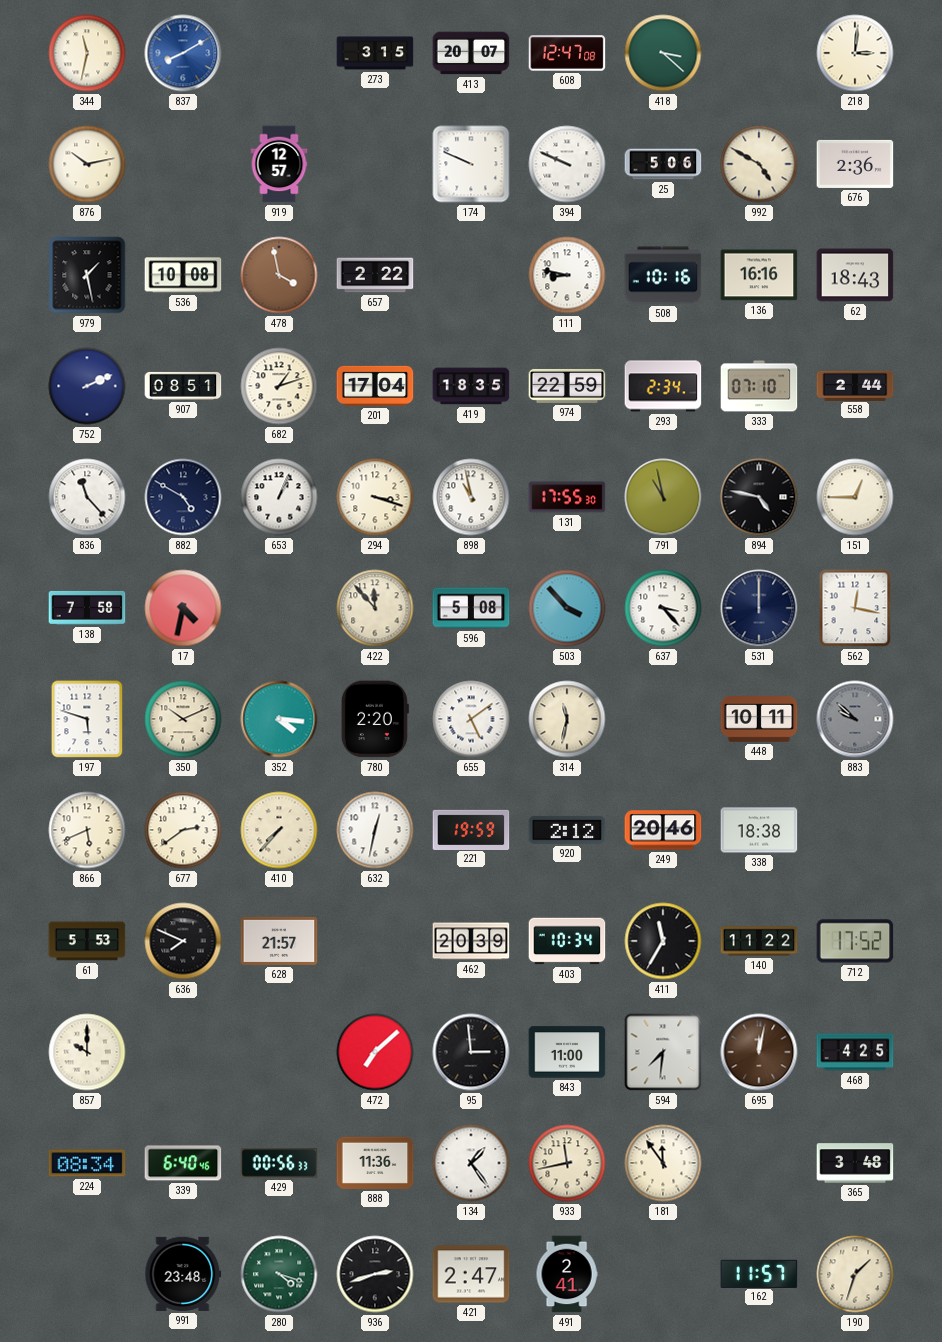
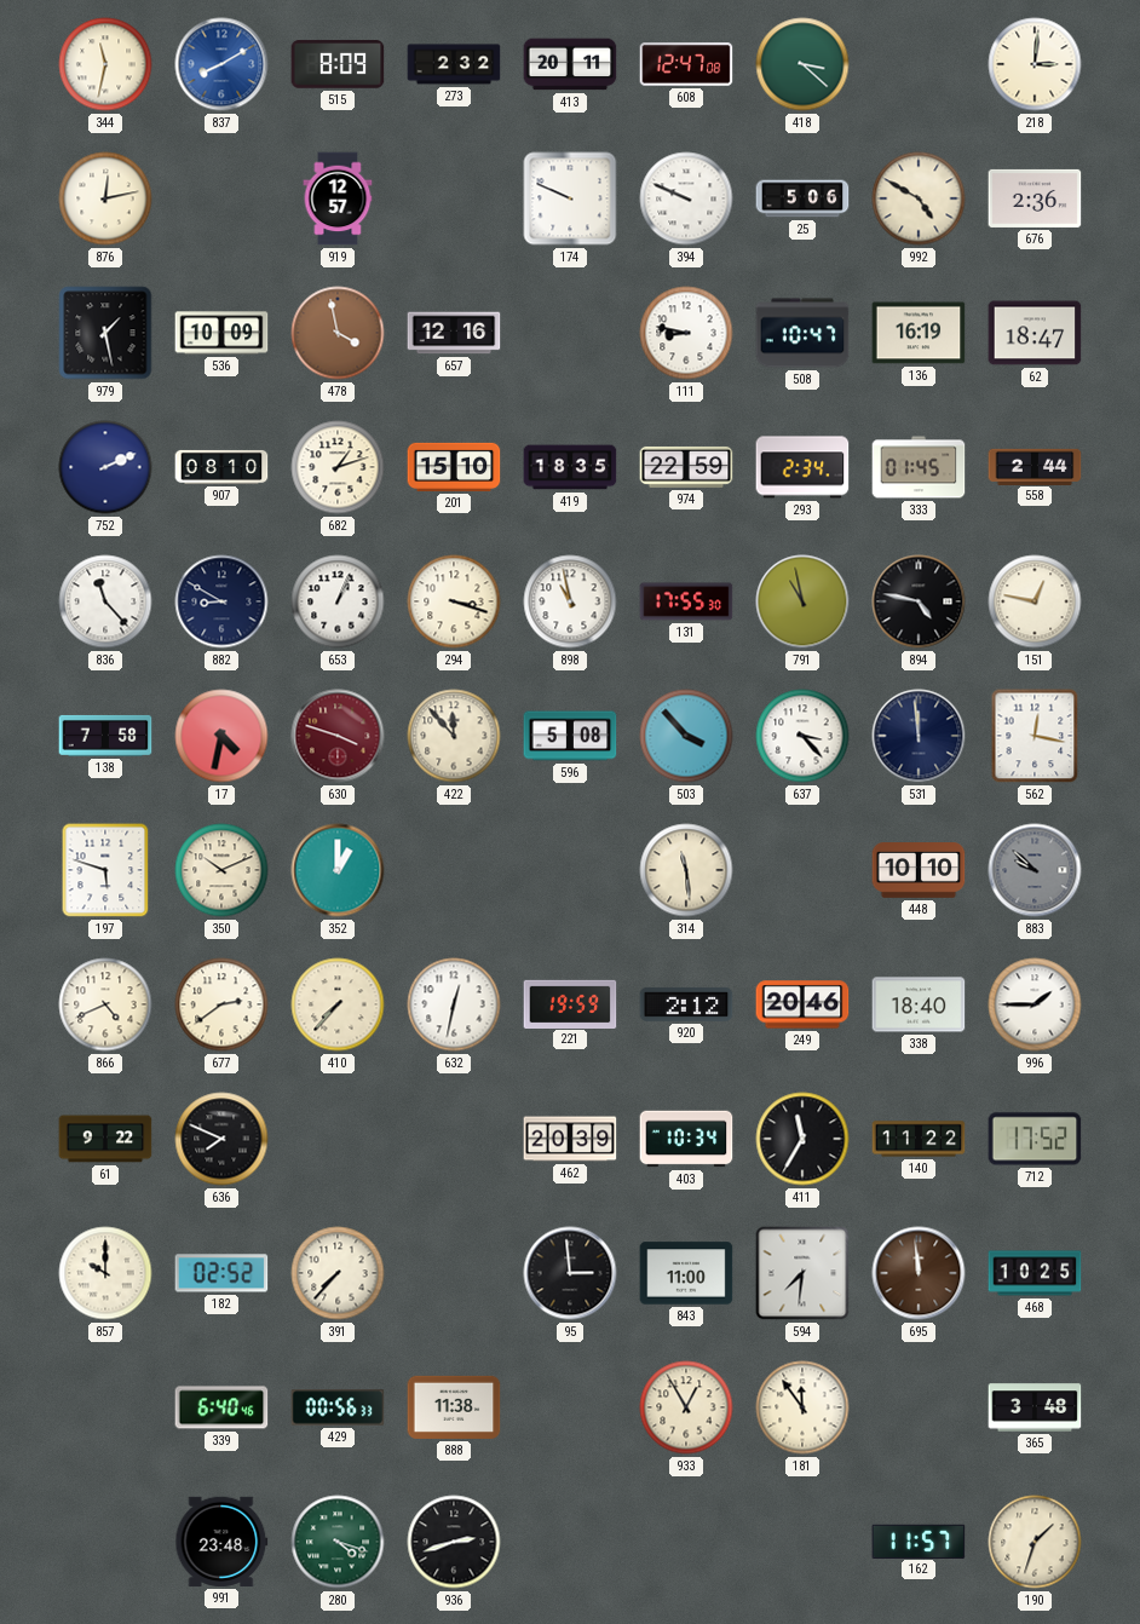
515: none -> 8:09 (338, 64)
273: 3:15 -> 2:32 (454, 64)
413: 20:07 -> 20:11 (570, 64)
876: 10:13 -> 12:13 (105, 198)
536: 10:08 -> 10:09 (221, 333)
657: 2:22 -> 12:16 (454, 333)
508: 10:16 -> 10:47 (802, 333)
136: 16:16 -> 16:19 (919, 333)
62: 18:43 -> 18:47 (1035, 333)
907: 08:51 -> 08:10 (221, 467)
201: 17:04 -> 15:10 (454, 467)
333: 07:10 -> 01:45 (919, 467)
882: 4:50 -> 8:50 (221, 601)
151: 12:45 -> 12:47 (1035, 601)
630: none -> 3:48 (338, 736)
531: 12:00 -> 11:59 (919, 736)
352: 4:16 -> 1:00 (338, 870)
780: 2:20 -> none (375, 719)
655: 5:09 -> none (471, 719)
314: 11:32 -> 11:29 (686, 870)
448: 10:11 -> 10:10 (919, 871)
866: 5:41 -> 4:41 (105, 1004)
338: 18:38 -> 18:40 (919, 1004)
996: none -> 1:45 (1035, 1004)
61: 5:53 -> 9:22 (105, 1139)
628: 21:57 -> none (279, 941)
182: none -> 02:52 (221, 1273)
391: none -> 7:37 (338, 1273)
472: 7:08 -> none (375, 1052)
695: 12:02 -> 11:59 (919, 1273)
468: 4:25 -> 10:25 (1035, 1273)
224: 08:34 -> none (87, 1163)
888: 11:36 -> 11:38 (454, 1407)
134: 1:24 -> none (471, 1163)
933: 11:43 -> 12:55 (686, 1407)
421: 2:47 -> none (471, 1274)
491: 2:41 -> none (567, 1274)
